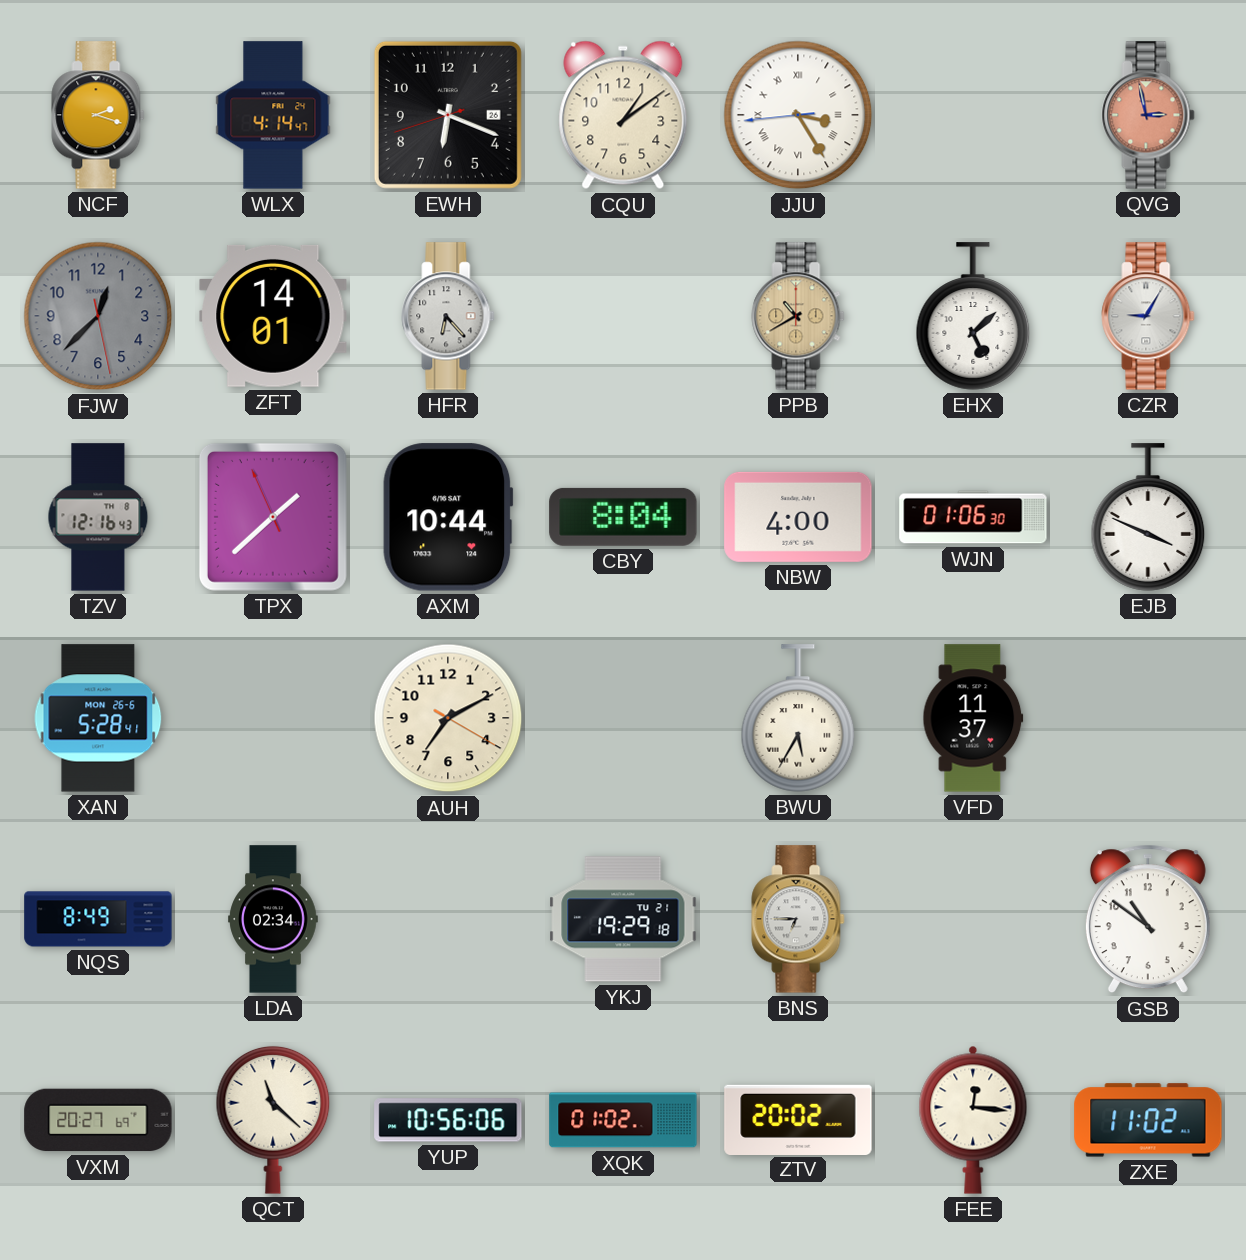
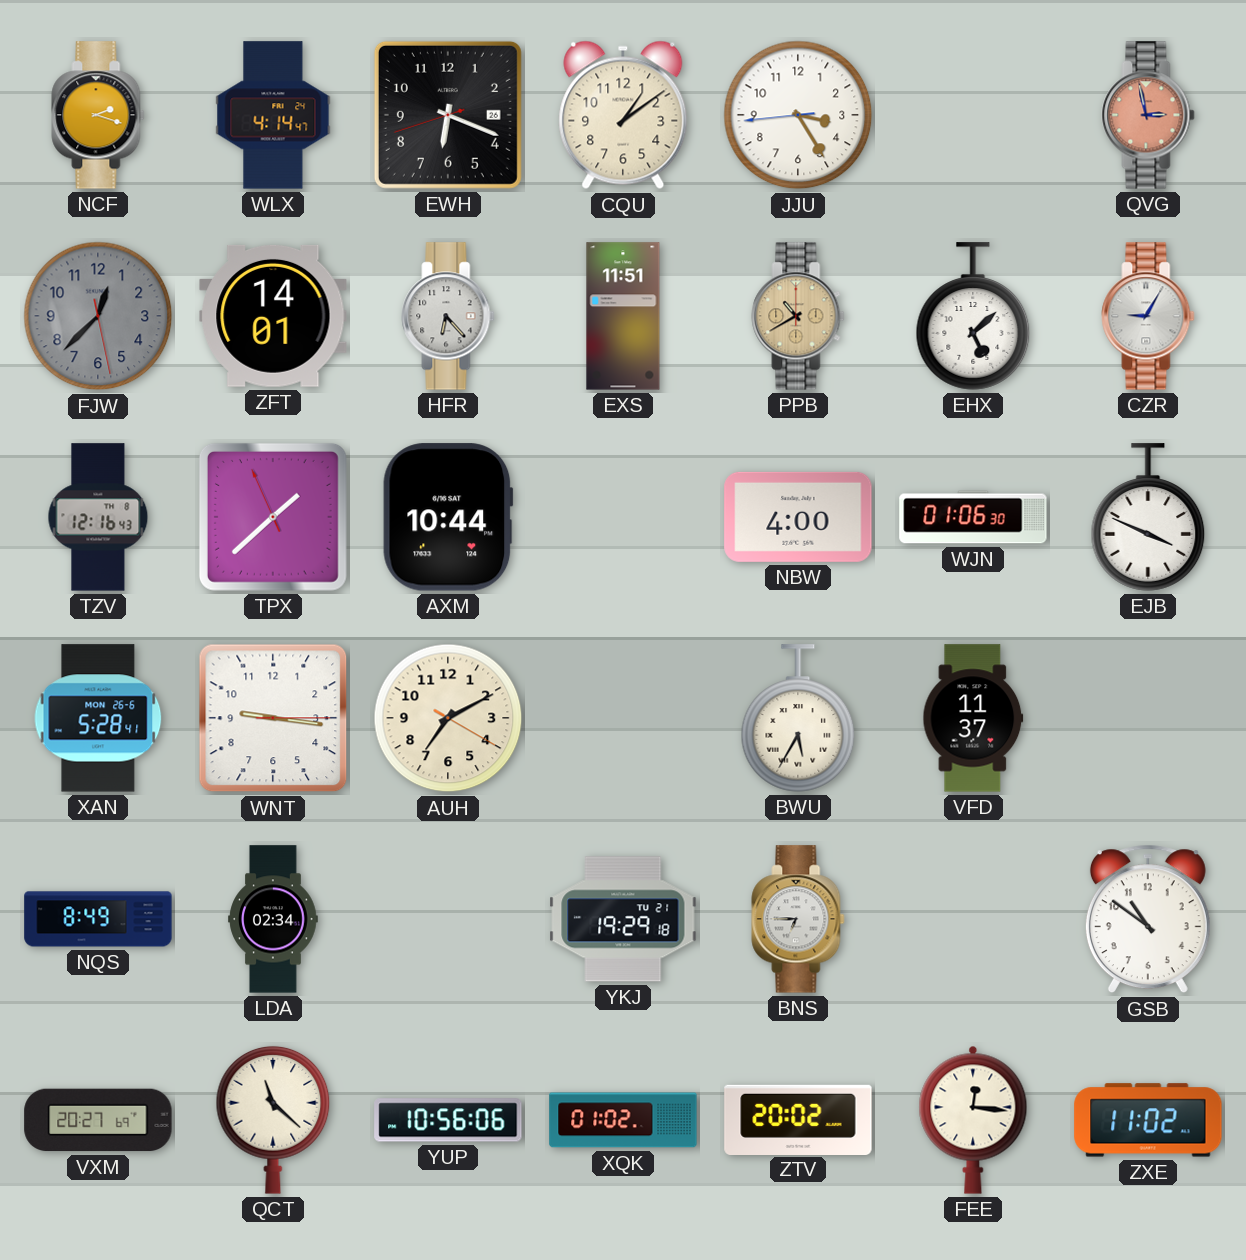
JJU numerals: Roman -> Arabic (798, 115)
EXS: none -> 11:51 (623, 316)
CBY: 8:04 -> none (623, 517)
WNT: none -> 9:16 (273, 718)
